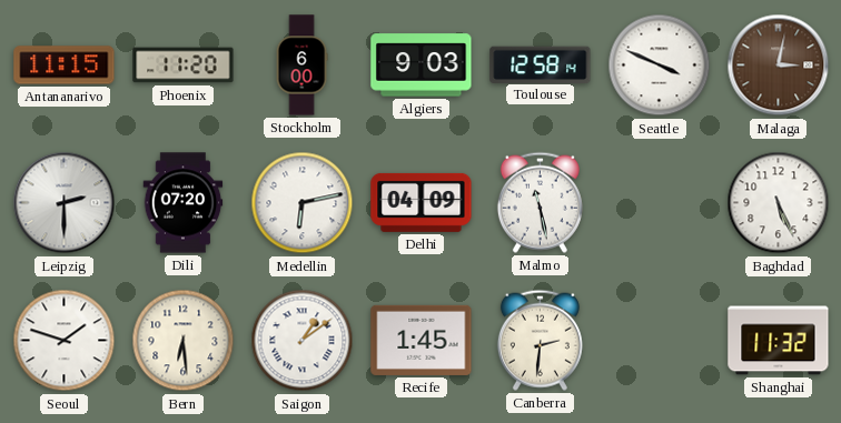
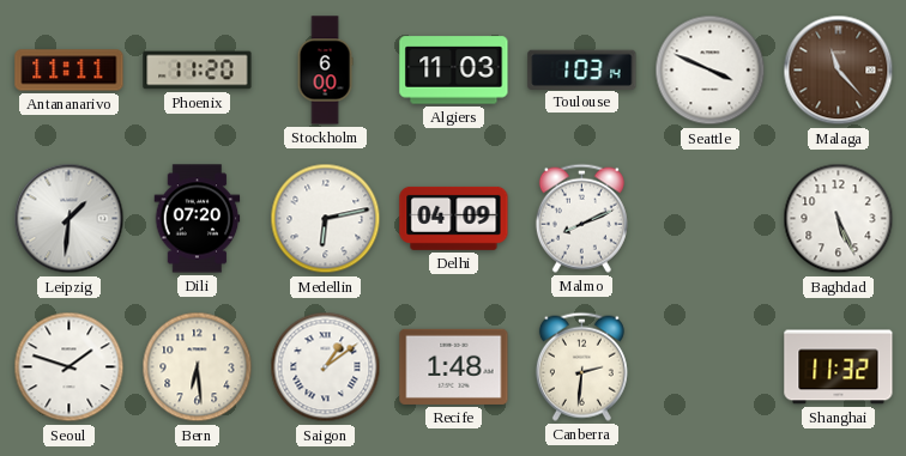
Antananarivo: 11:15 -> 11:11 (70, 71)
Algiers: 9:03 -> 11:03 (454, 71)
Toulouse: 12:58 -> 1:03 (582, 69)
Malaga: 3:02 -> 11:23 (839, 71)
Leipzig: 2:30 -> 1:31 (70, 219)
Malmo: 11:28 -> 8:11 (581, 218)
Recife: 1:45 -> 1:48 (454, 366)
